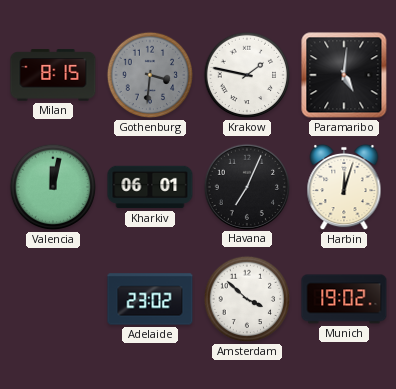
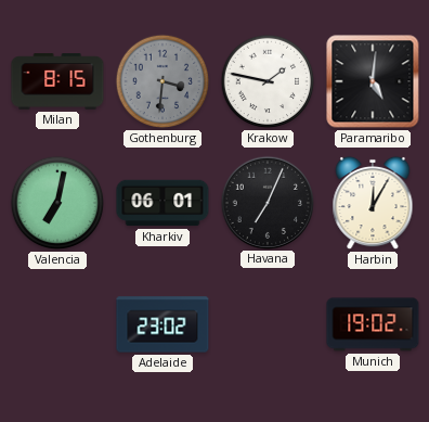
Valencia: 12:02 -> 7:02 (57, 203)
Harbin: 12:03 -> 12:05 (373, 203)
Amsterdam: 3:52 -> none (247, 299)
